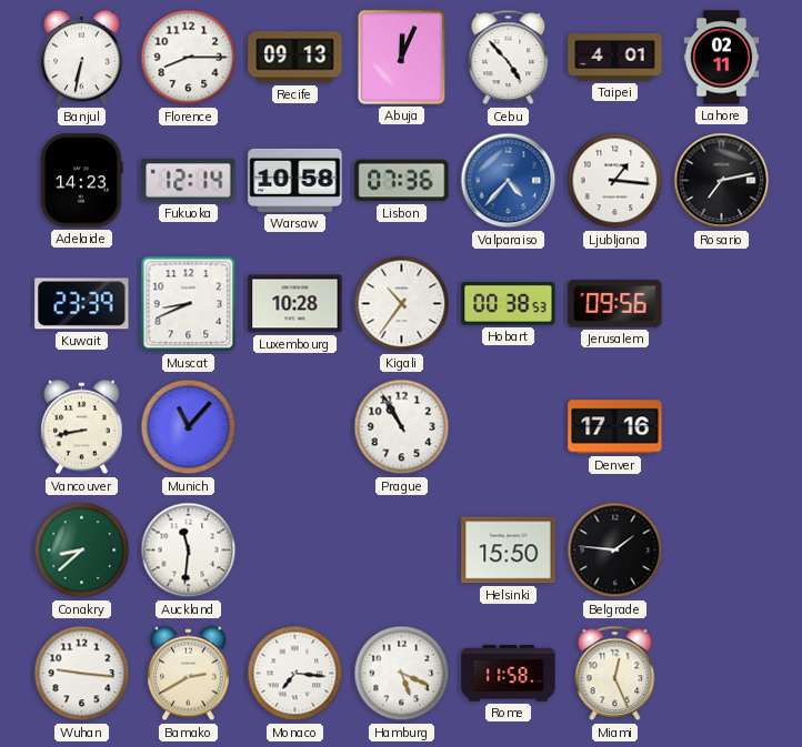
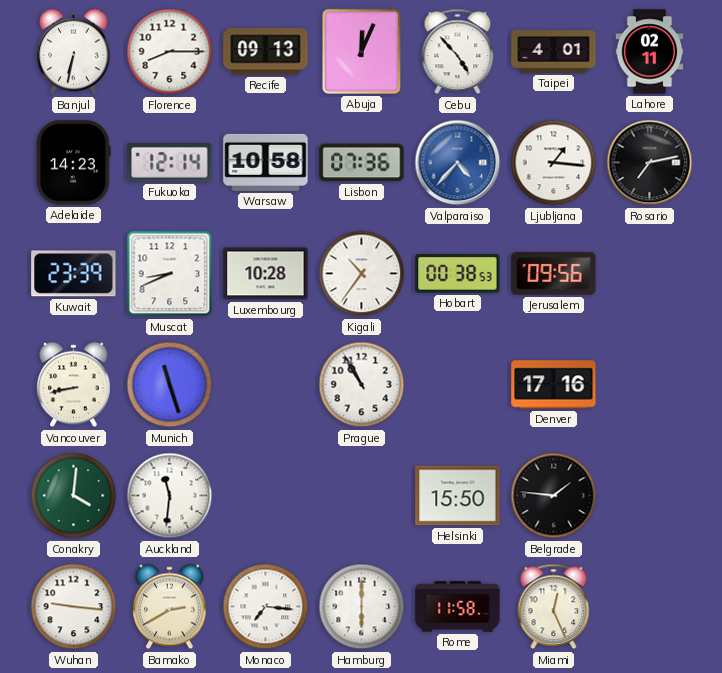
Munich: 11:07 -> 11:27 (170, 385)
Conakry: 8:38 -> 4:01 (74, 496)
Hamburg: 5:19 -> 6:00 (362, 607)
